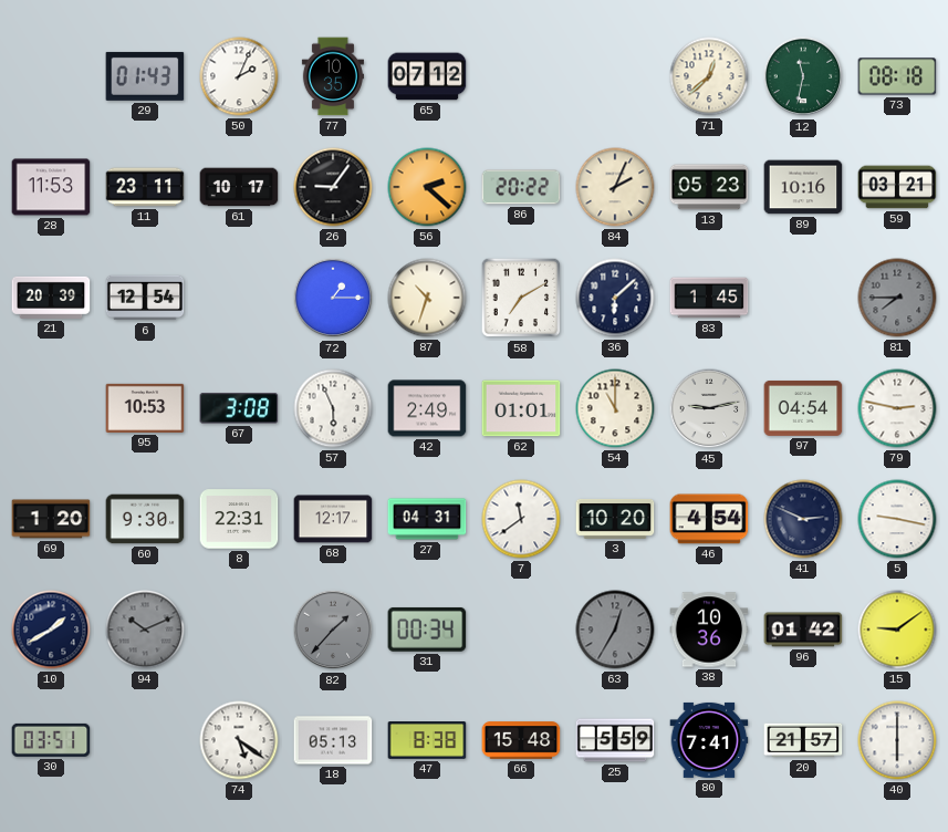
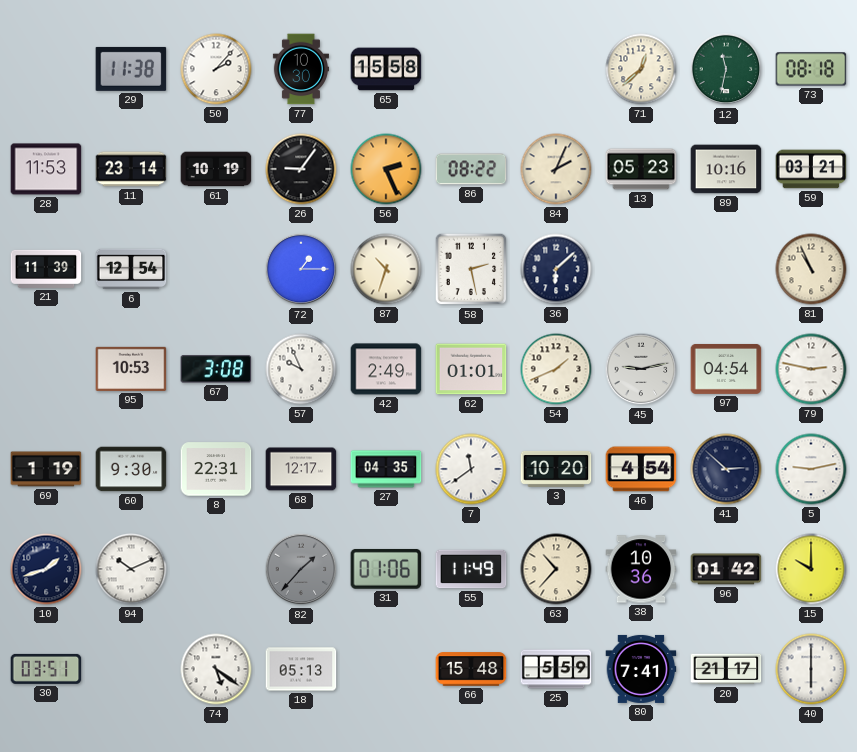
29: 01:43 -> 11:38 (131, 69)
50: 2:04 -> 2:07 (216, 69)
77: 10:35 -> 10:30 (301, 69)
65: 07:12 -> 15:58 (386, 69)
11: 23:11 -> 23:14 (131, 169)
61: 10:17 -> 10:19 (216, 169)
56: 2:22 -> 2:26 (386, 169)
86: 20:22 -> 08:22 (471, 169)
21: 20:39 -> 11:39 (46, 269)
58: 7:10 -> 2:28 (471, 269)
83: 1:45 -> none (709, 298)
81: 7:45 -> 10:56 (811, 269)
81 dial: grey -> cream (811, 269)
57: 5:56 -> 9:56 (301, 369)
54: 11:00 -> 1:41 (556, 369)
69: 1:20 -> 1:19 (46, 469)
27: 04:31 -> 04:35 (386, 469)
41: 2:49 -> 2:52 (726, 469)
5: 9:17 -> 9:13 (811, 469)
10: 1:40 -> 1:42 (46, 569)
94 dial: grey -> white (131, 569)
31: 00:34 -> 01:06 (386, 569)
55: none -> 11:49 (471, 569)
63: 12:35 -> 10:37 (556, 569)
63 dial: grey -> cream (556, 569)
15: 9:09 -> 10:00 (811, 569)
47: 8:38 -> none (427, 741)
20: 21:57 -> 21:17 (726, 669)
